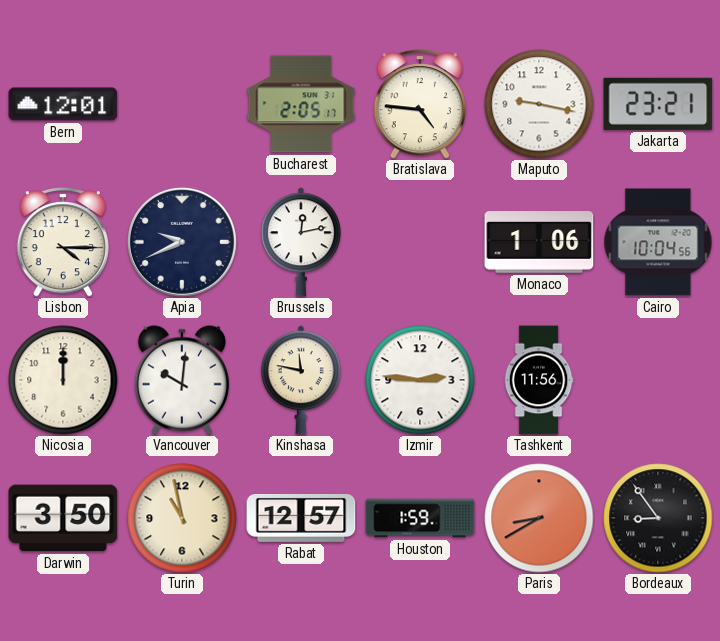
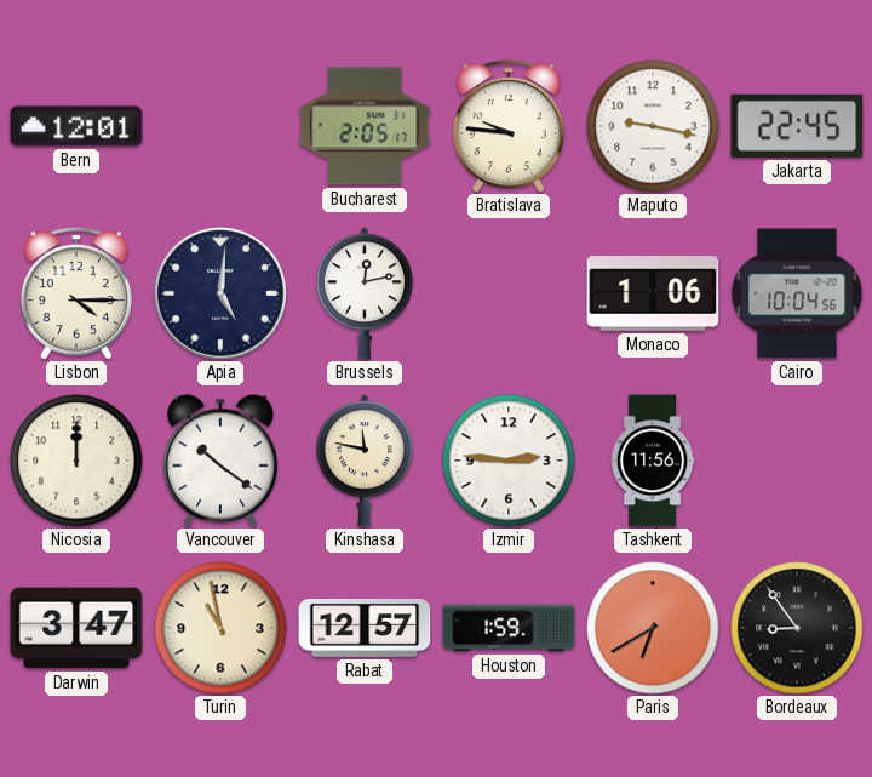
Bratislava: 4:46 -> 9:46 (507, 126)
Jakarta: 23:21 -> 22:45 (797, 126)
Apia: 9:41 -> 5:01 (220, 293)
Vancouver: 10:01 -> 10:21 (220, 461)
Darwin: 3:50 -> 3:47 (76, 628)
Paris: 8:40 -> 6:40 (653, 628)
